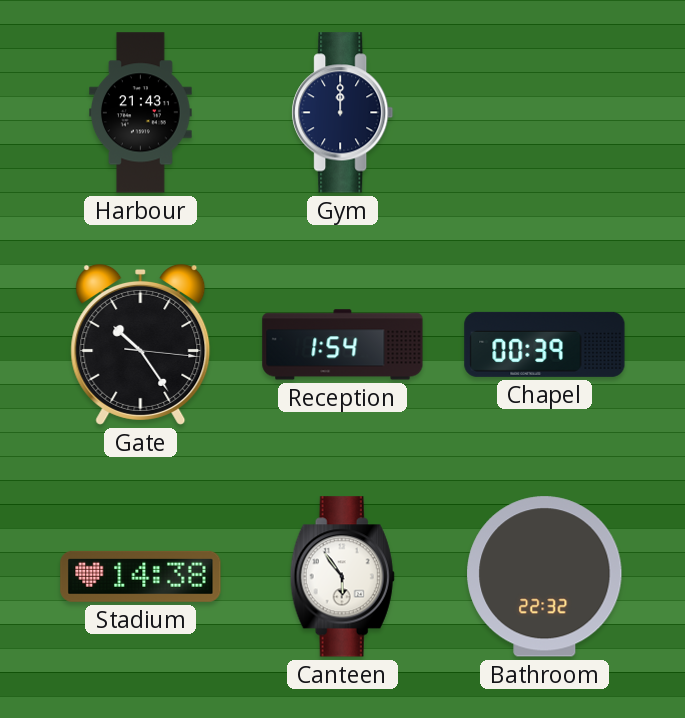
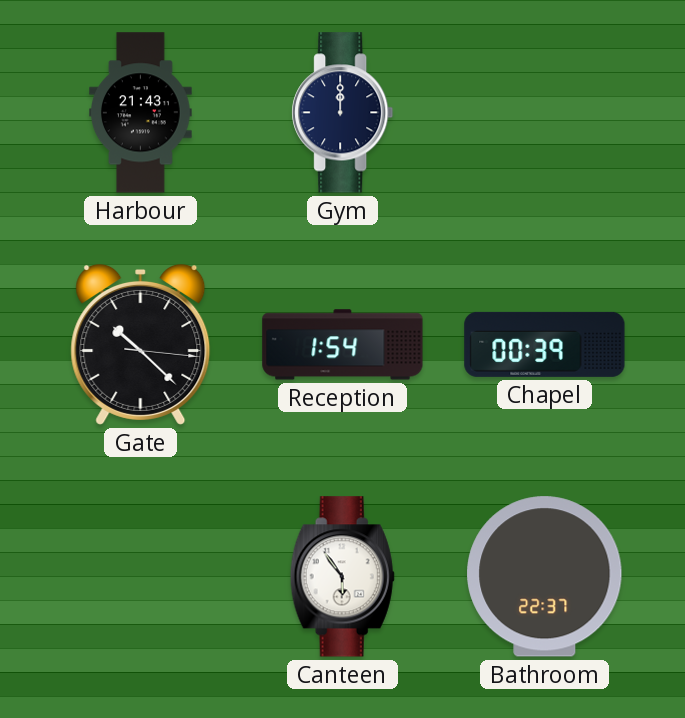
Gate: 10:24 -> 10:22 (141, 344)
Stadium: 14:38 -> none (141, 576)
Bathroom: 22:32 -> 22:37 (545, 577)
